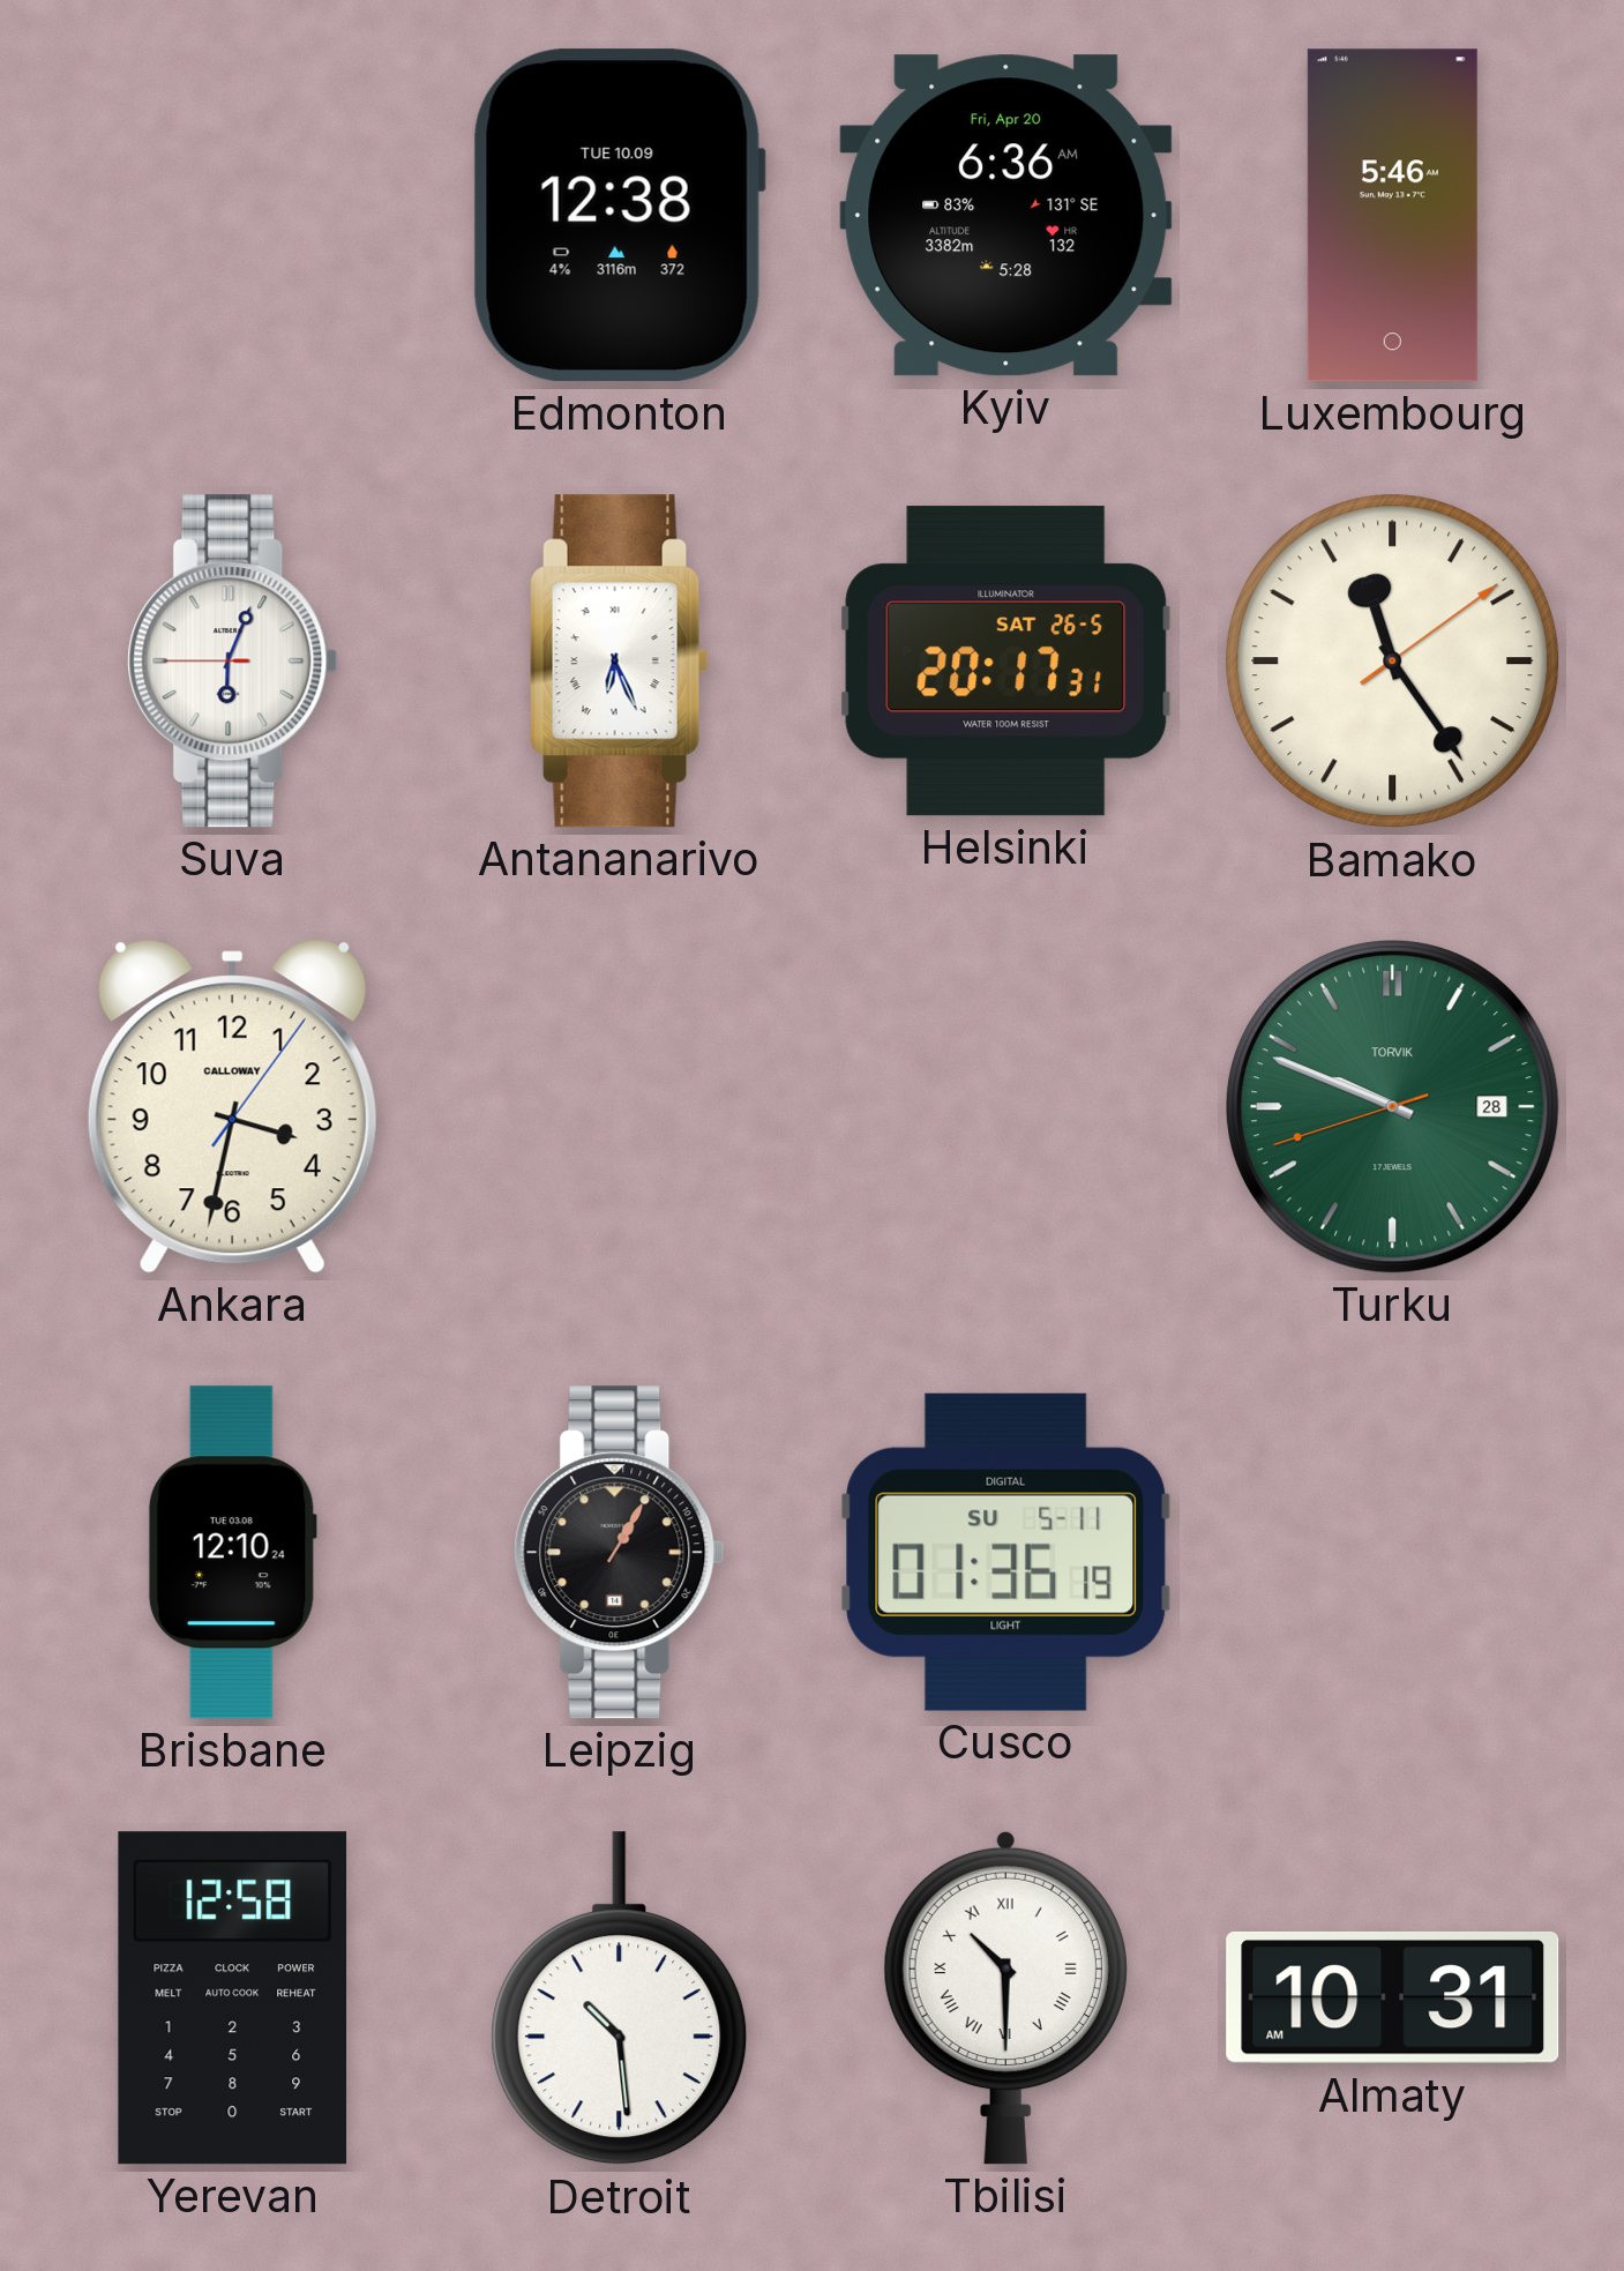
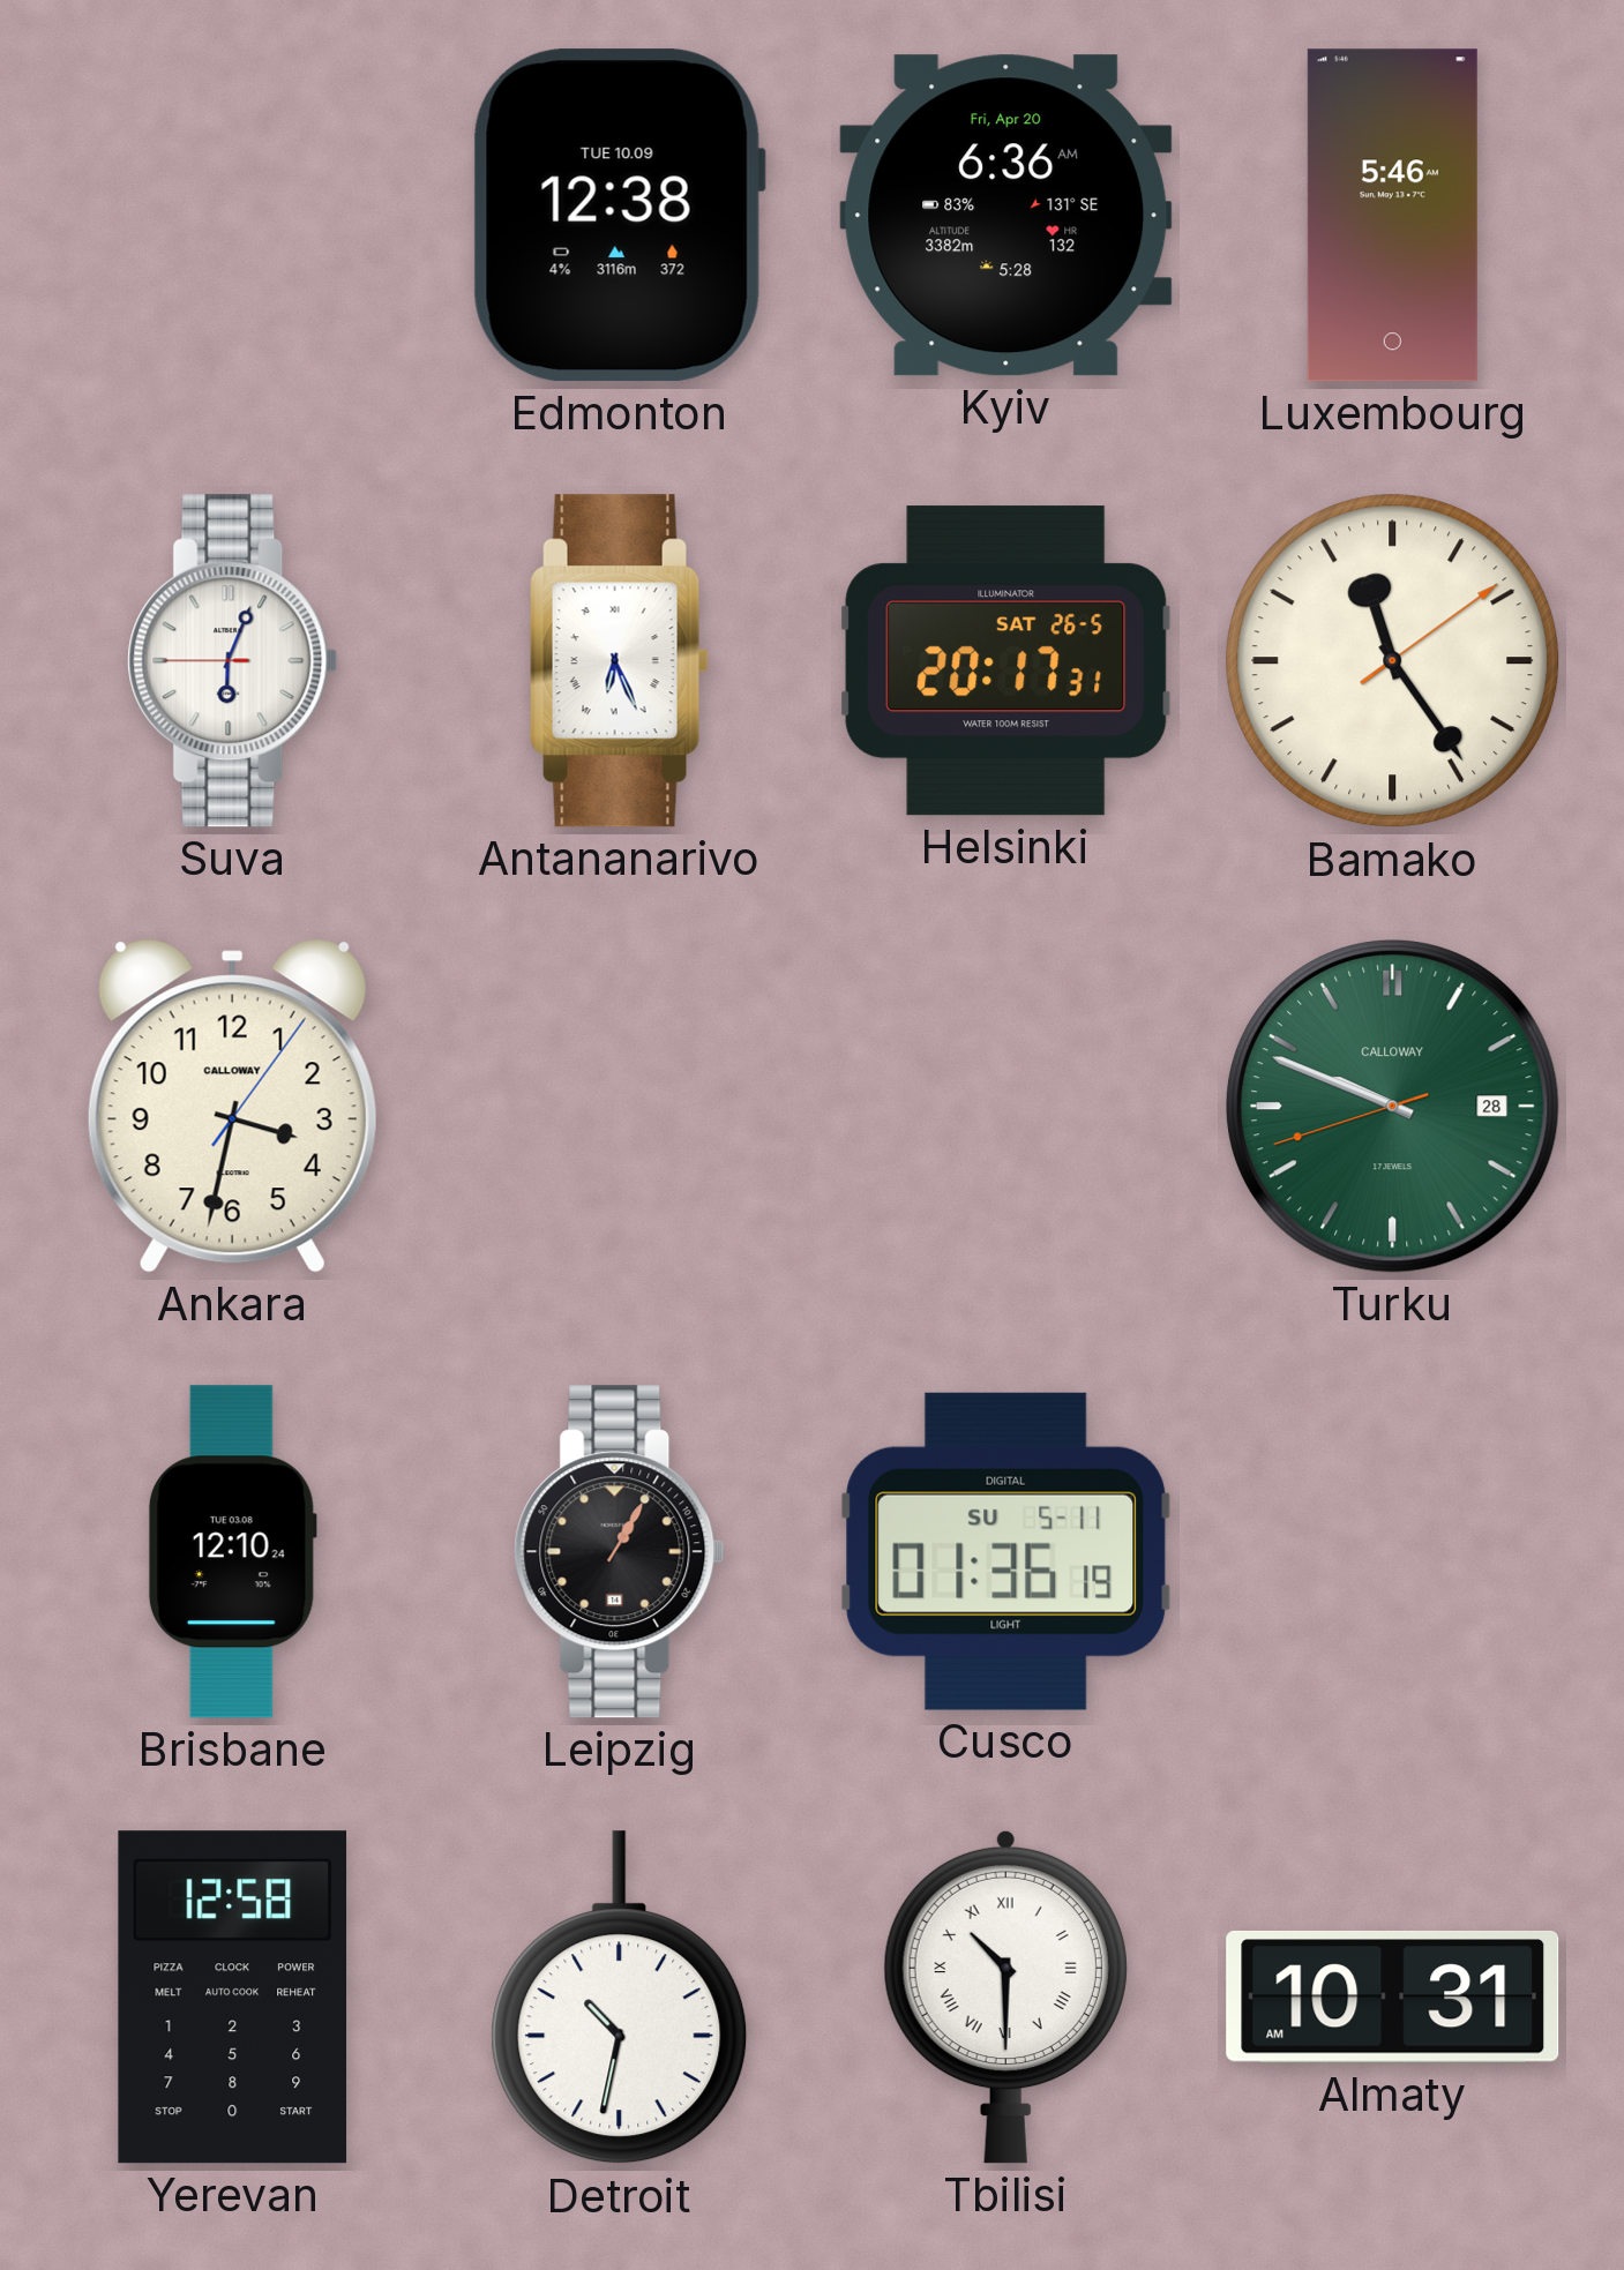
Turku brand: TORVIK -> CALLOWAY (1393, 1107)
Detroit: 10:29 -> 10:32 (620, 1998)
